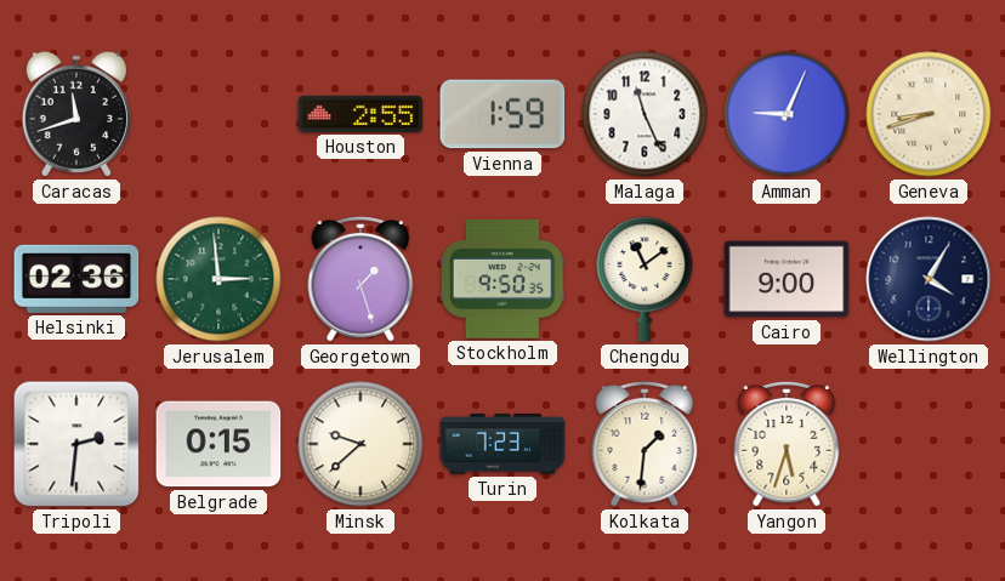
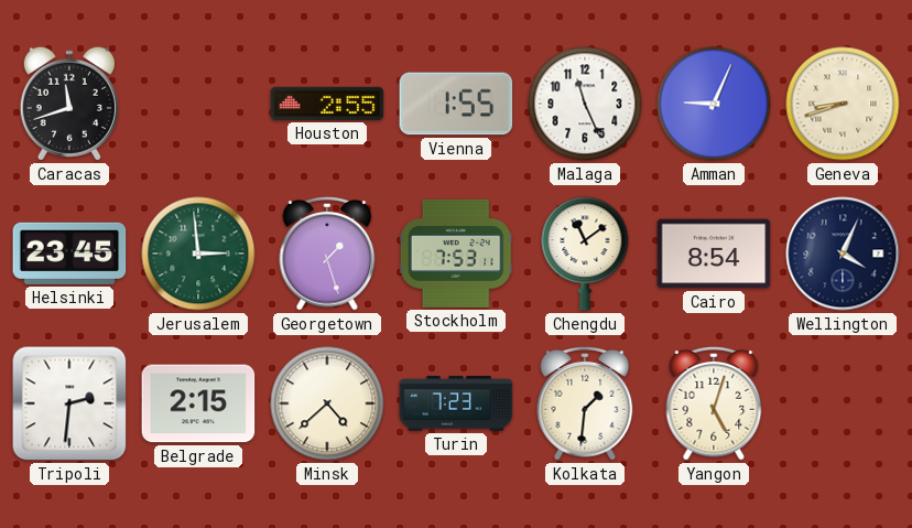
Vienna: 1:59 -> 1:55 (456, 104)
Helsinki: 02:36 -> 23:45 (69, 254)
Stockholm: 9:50 -> 7:53 (456, 254)
Cairo: 9:00 -> 8:54 (714, 254)
Wellington: 4:05 -> 4:04 (843, 254)
Belgrade: 0:15 -> 2:15 (198, 403)
Minsk: 9:38 -> 4:38 (327, 403)
Yangon: 5:33 -> 5:03 (714, 405)
